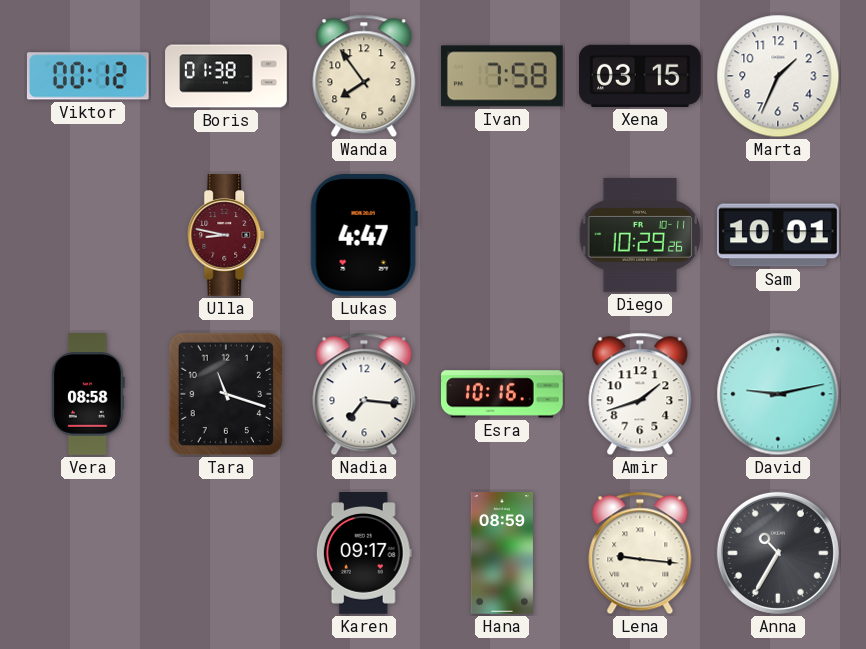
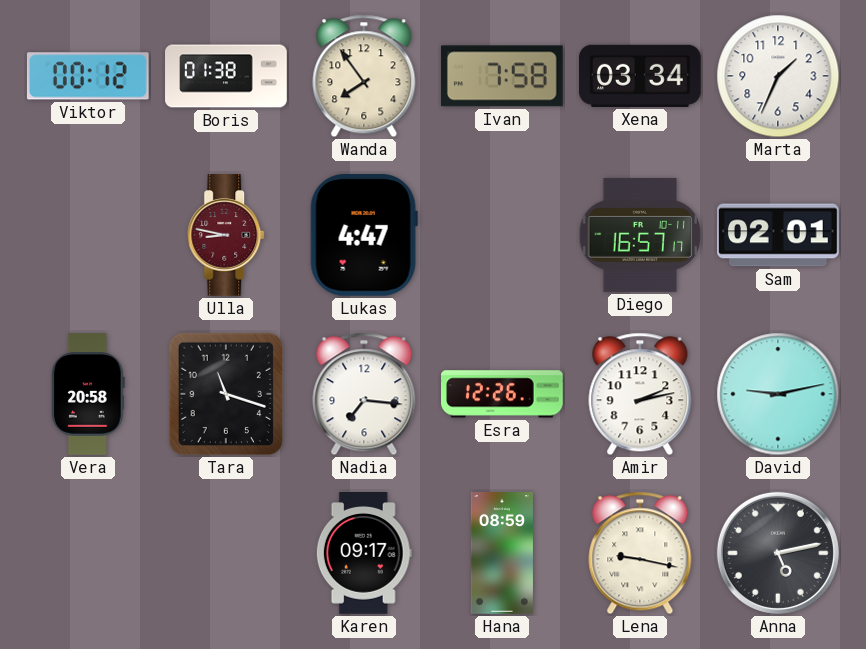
Xena: 03:15 -> 03:34 (641, 76)
Diego: 10:29 -> 16:57 (640, 235)
Sam: 10:01 -> 02:01 (779, 235)
Vera: 08:58 -> 20:58 (89, 394)
Esra: 10:16 -> 12:26 (503, 394)
Amir: 1:42 -> 2:13 (640, 394)
Lena: 9:16 -> 9:17 (640, 553)
Anna: 10:35 -> 5:13 (778, 553)
